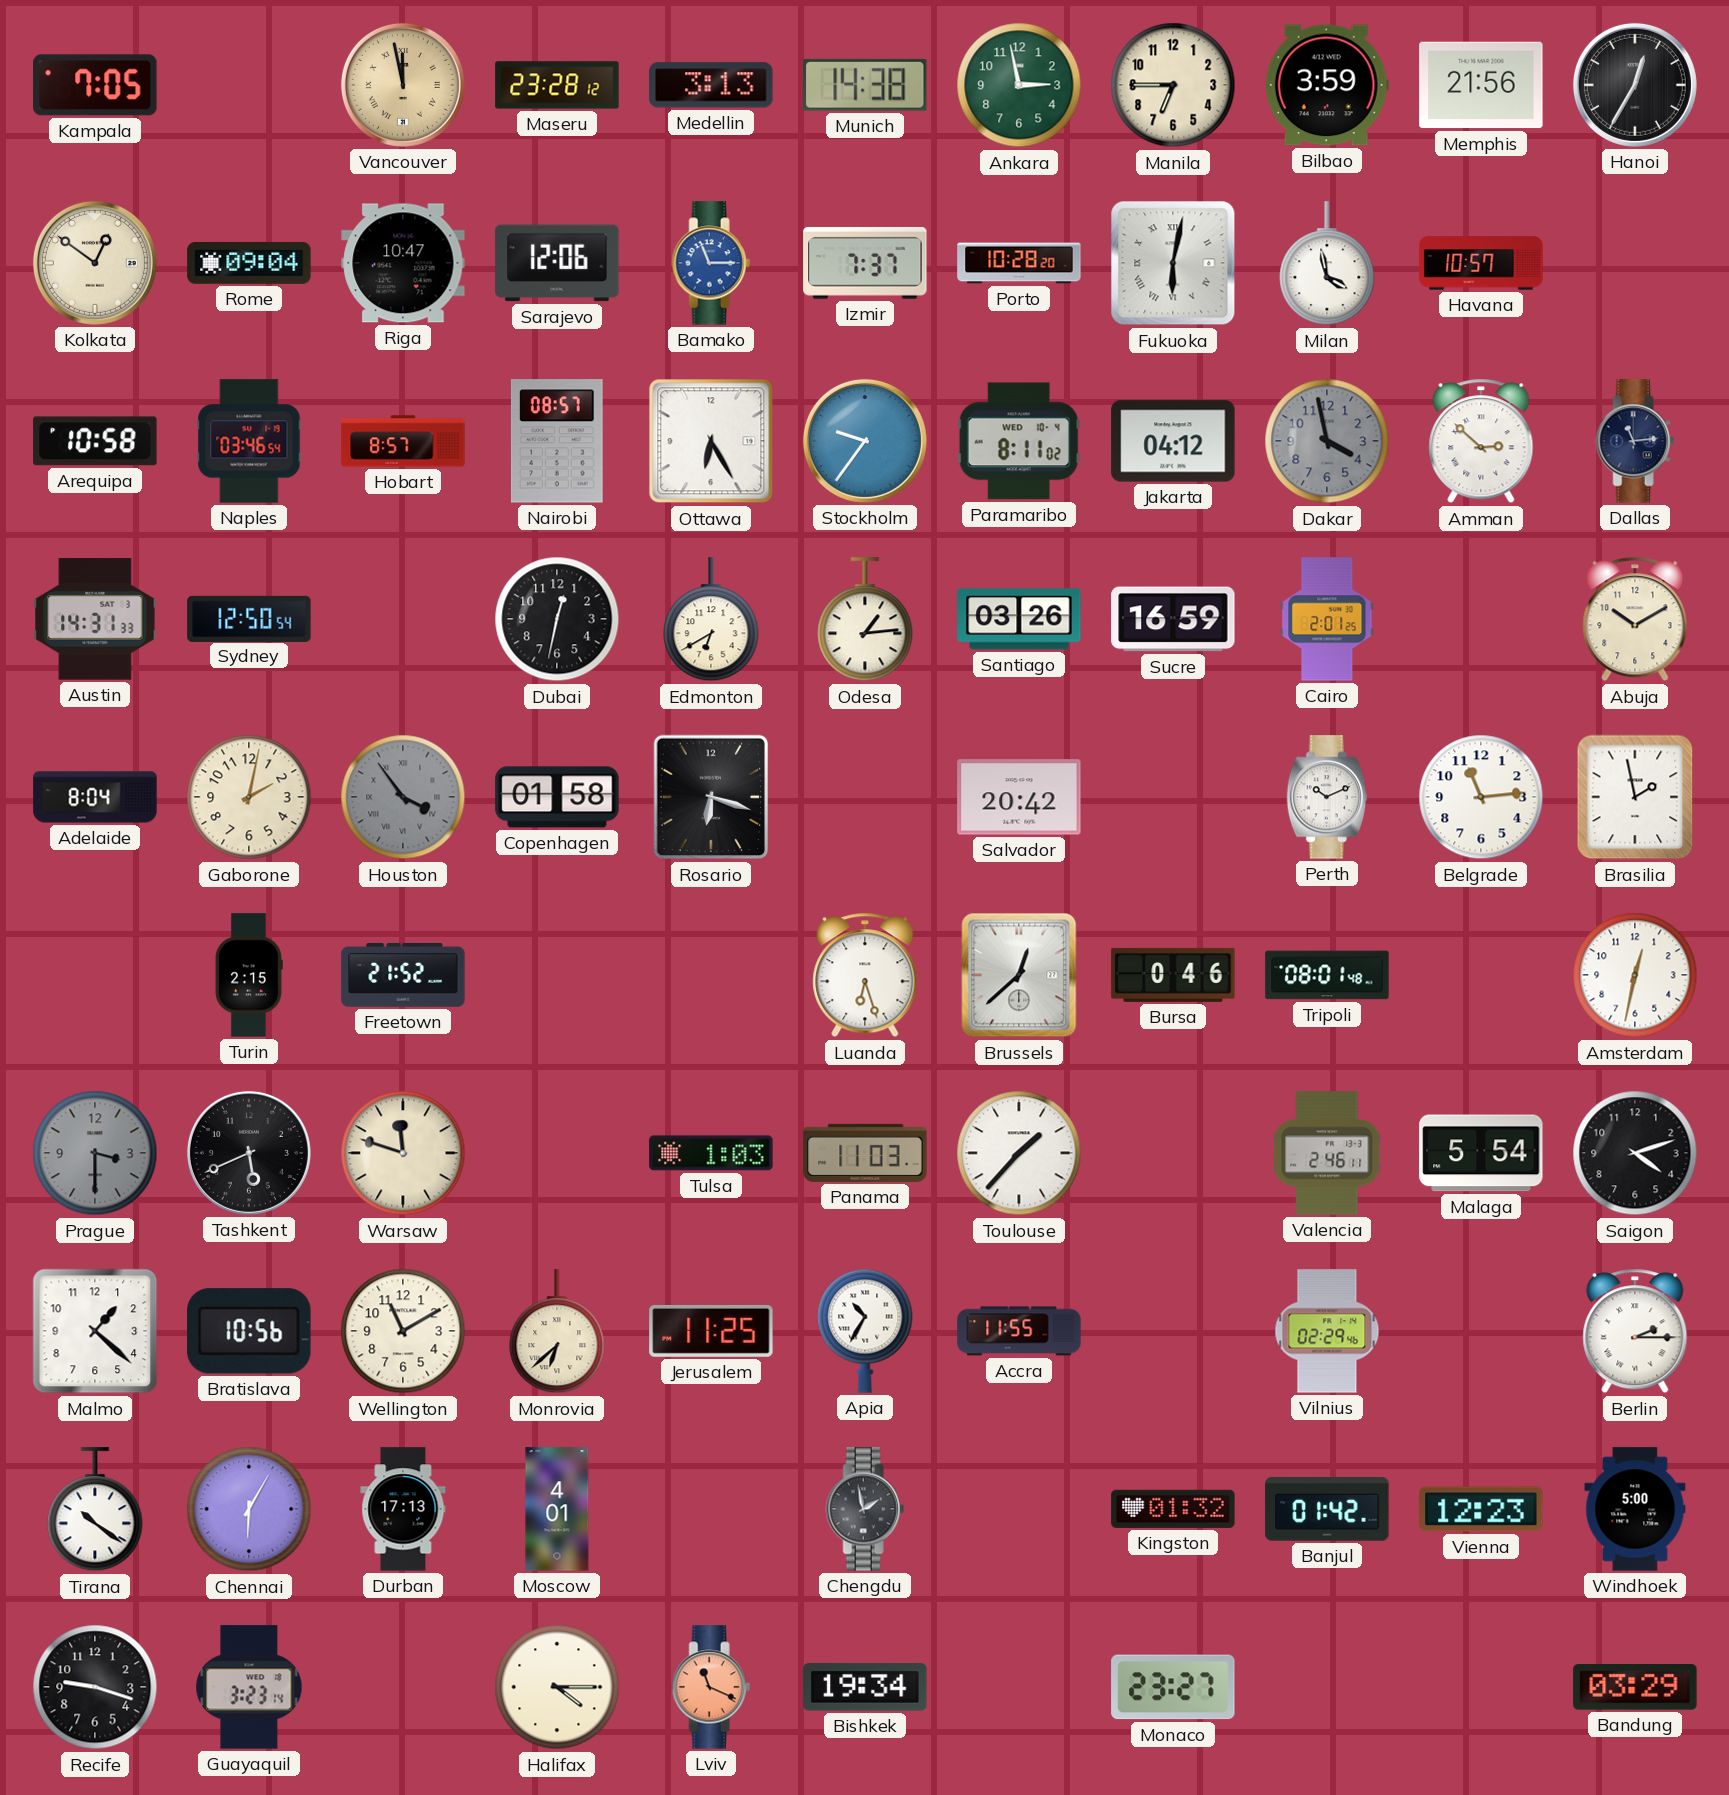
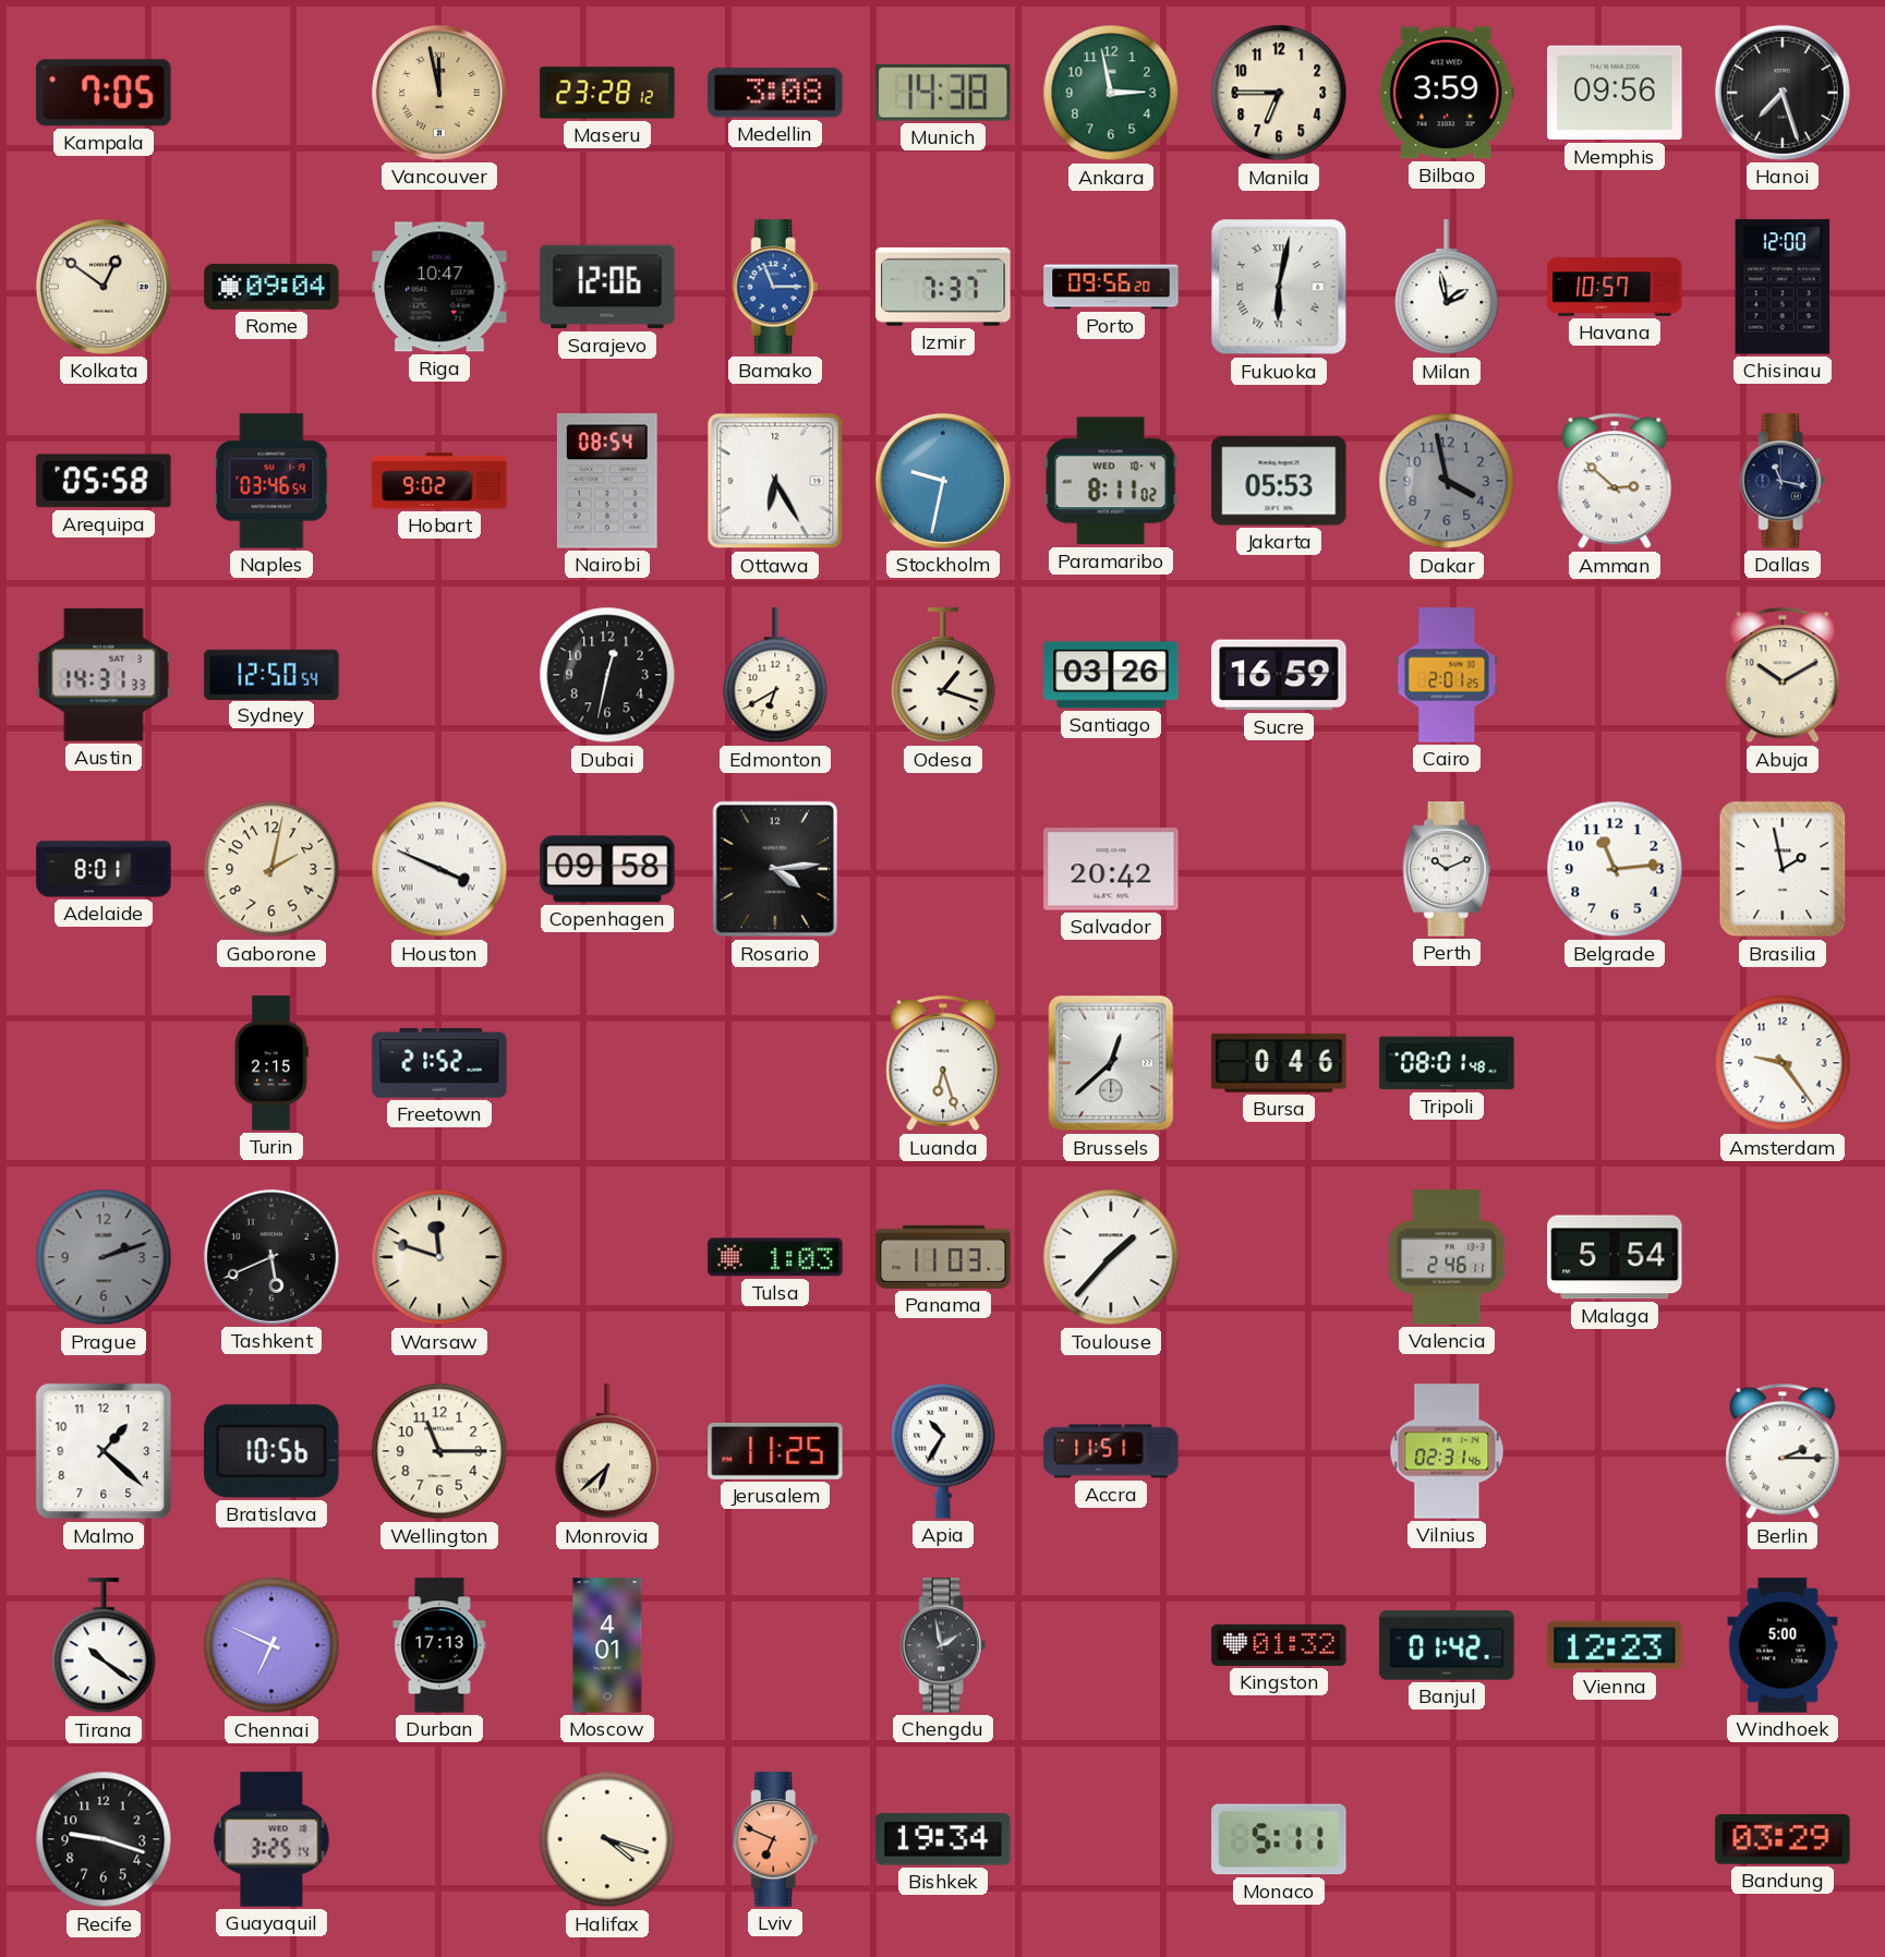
Medellin: 3:13 -> 3:08 (775, 93)
Memphis: 21:56 -> 09:56 (1615, 93)
Hanoi: 12:35 -> 7:27 (1783, 93)
Porto: 10:28 -> 09:56 (1111, 287)
Milan: 3:58 -> 1:58 (1447, 288)
Chisinau: none -> 12:00 (1783, 287)
Arequipa: 10:58 -> 05:58 (104, 481)
Hobart: 8:57 -> 9:02 (439, 481)
Nairobi: 08:57 -> 08:54 (607, 481)
Stockholm: 9:36 -> 9:32 (943, 481)
Jakarta: 04:12 -> 05:53 (1279, 481)
Dallas: 11:14 -> 11:17 (1783, 481)
Odesa: 1:14 -> 1:18 (943, 676)
Adelaide: 8:04 -> 8:01 (104, 869)
Houston: 3:54 -> 3:49 (439, 869)
Houston dial: grey -> white (439, 869)
Copenhagen: 01:58 -> 09:58 (607, 869)
Rosario: 6:18 -> 4:14 (775, 869)
Amsterdam: 12:32 -> 9:24 (1783, 1063)
Prague: 3:30 -> 2:12 (104, 1257)
Saigon: 4:12 -> none (1635, 1153)
Wellington: 11:10 -> 11:15 (439, 1451)
Accra: 11:55 -> 11:51 (1111, 1451)
Vilnius: 02:29 -> 02:31 (1447, 1451)
Chennai: 6:05 -> 6:49 (271, 1645)
Guayaquil: 3:23 -> 3:25 (271, 1839)
Halifax: 4:15 -> 4:18 (607, 1839)
Lviv: 11:19 -> 6:49 (775, 1839)
Monaco: 23:27 -> 5:11 (1279, 1839)
